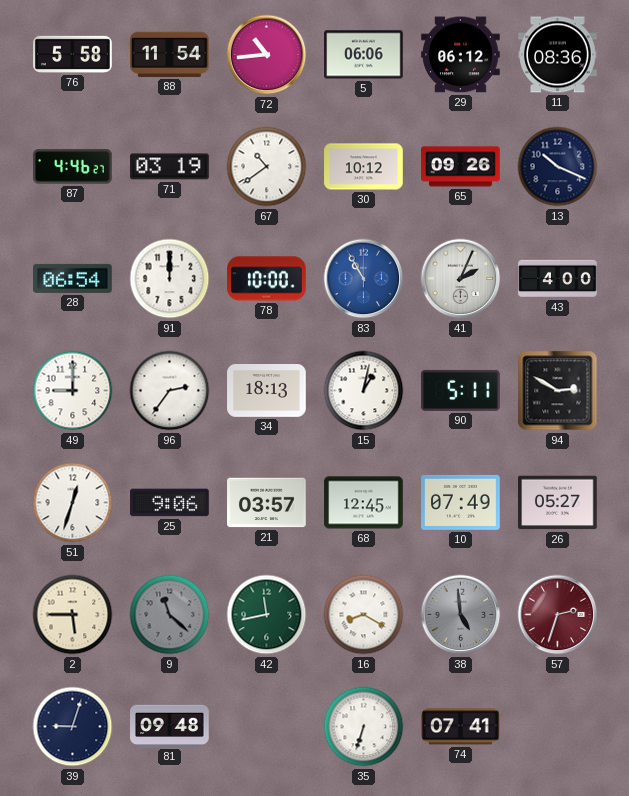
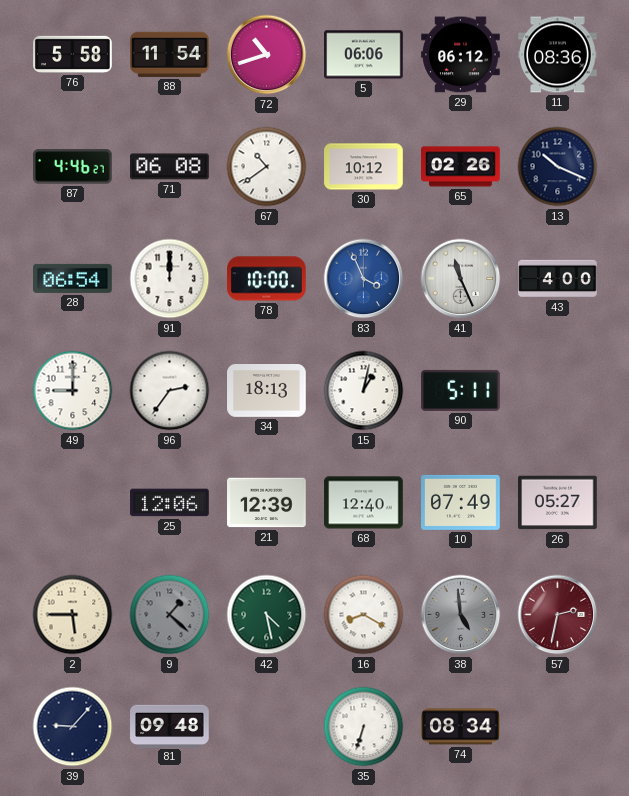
72: 10:44 -> 10:42 (267, 55)
71: 03:19 -> 06:08 (170, 167)
65: 09:26 -> 02:26 (461, 167)
83: 10:55 -> 3:56 (364, 279)
41: 2:04 -> 11:26 (461, 279)
94: 2:50 -> none (558, 391)
51: 12:33 -> none (73, 503)
25: 9:06 -> 12:06 (170, 503)
21: 03:57 -> 12:39 (267, 503)
68: 12:45 -> 12:40 (364, 503)
9: 11:22 -> 1:22 (170, 615)
42: 11:43 -> 4:28 (267, 615)
57: 2:33 -> 2:32 (558, 615)
39: 9:03 -> 9:07 (73, 727)
74: 07:41 -> 08:34 (461, 727)
